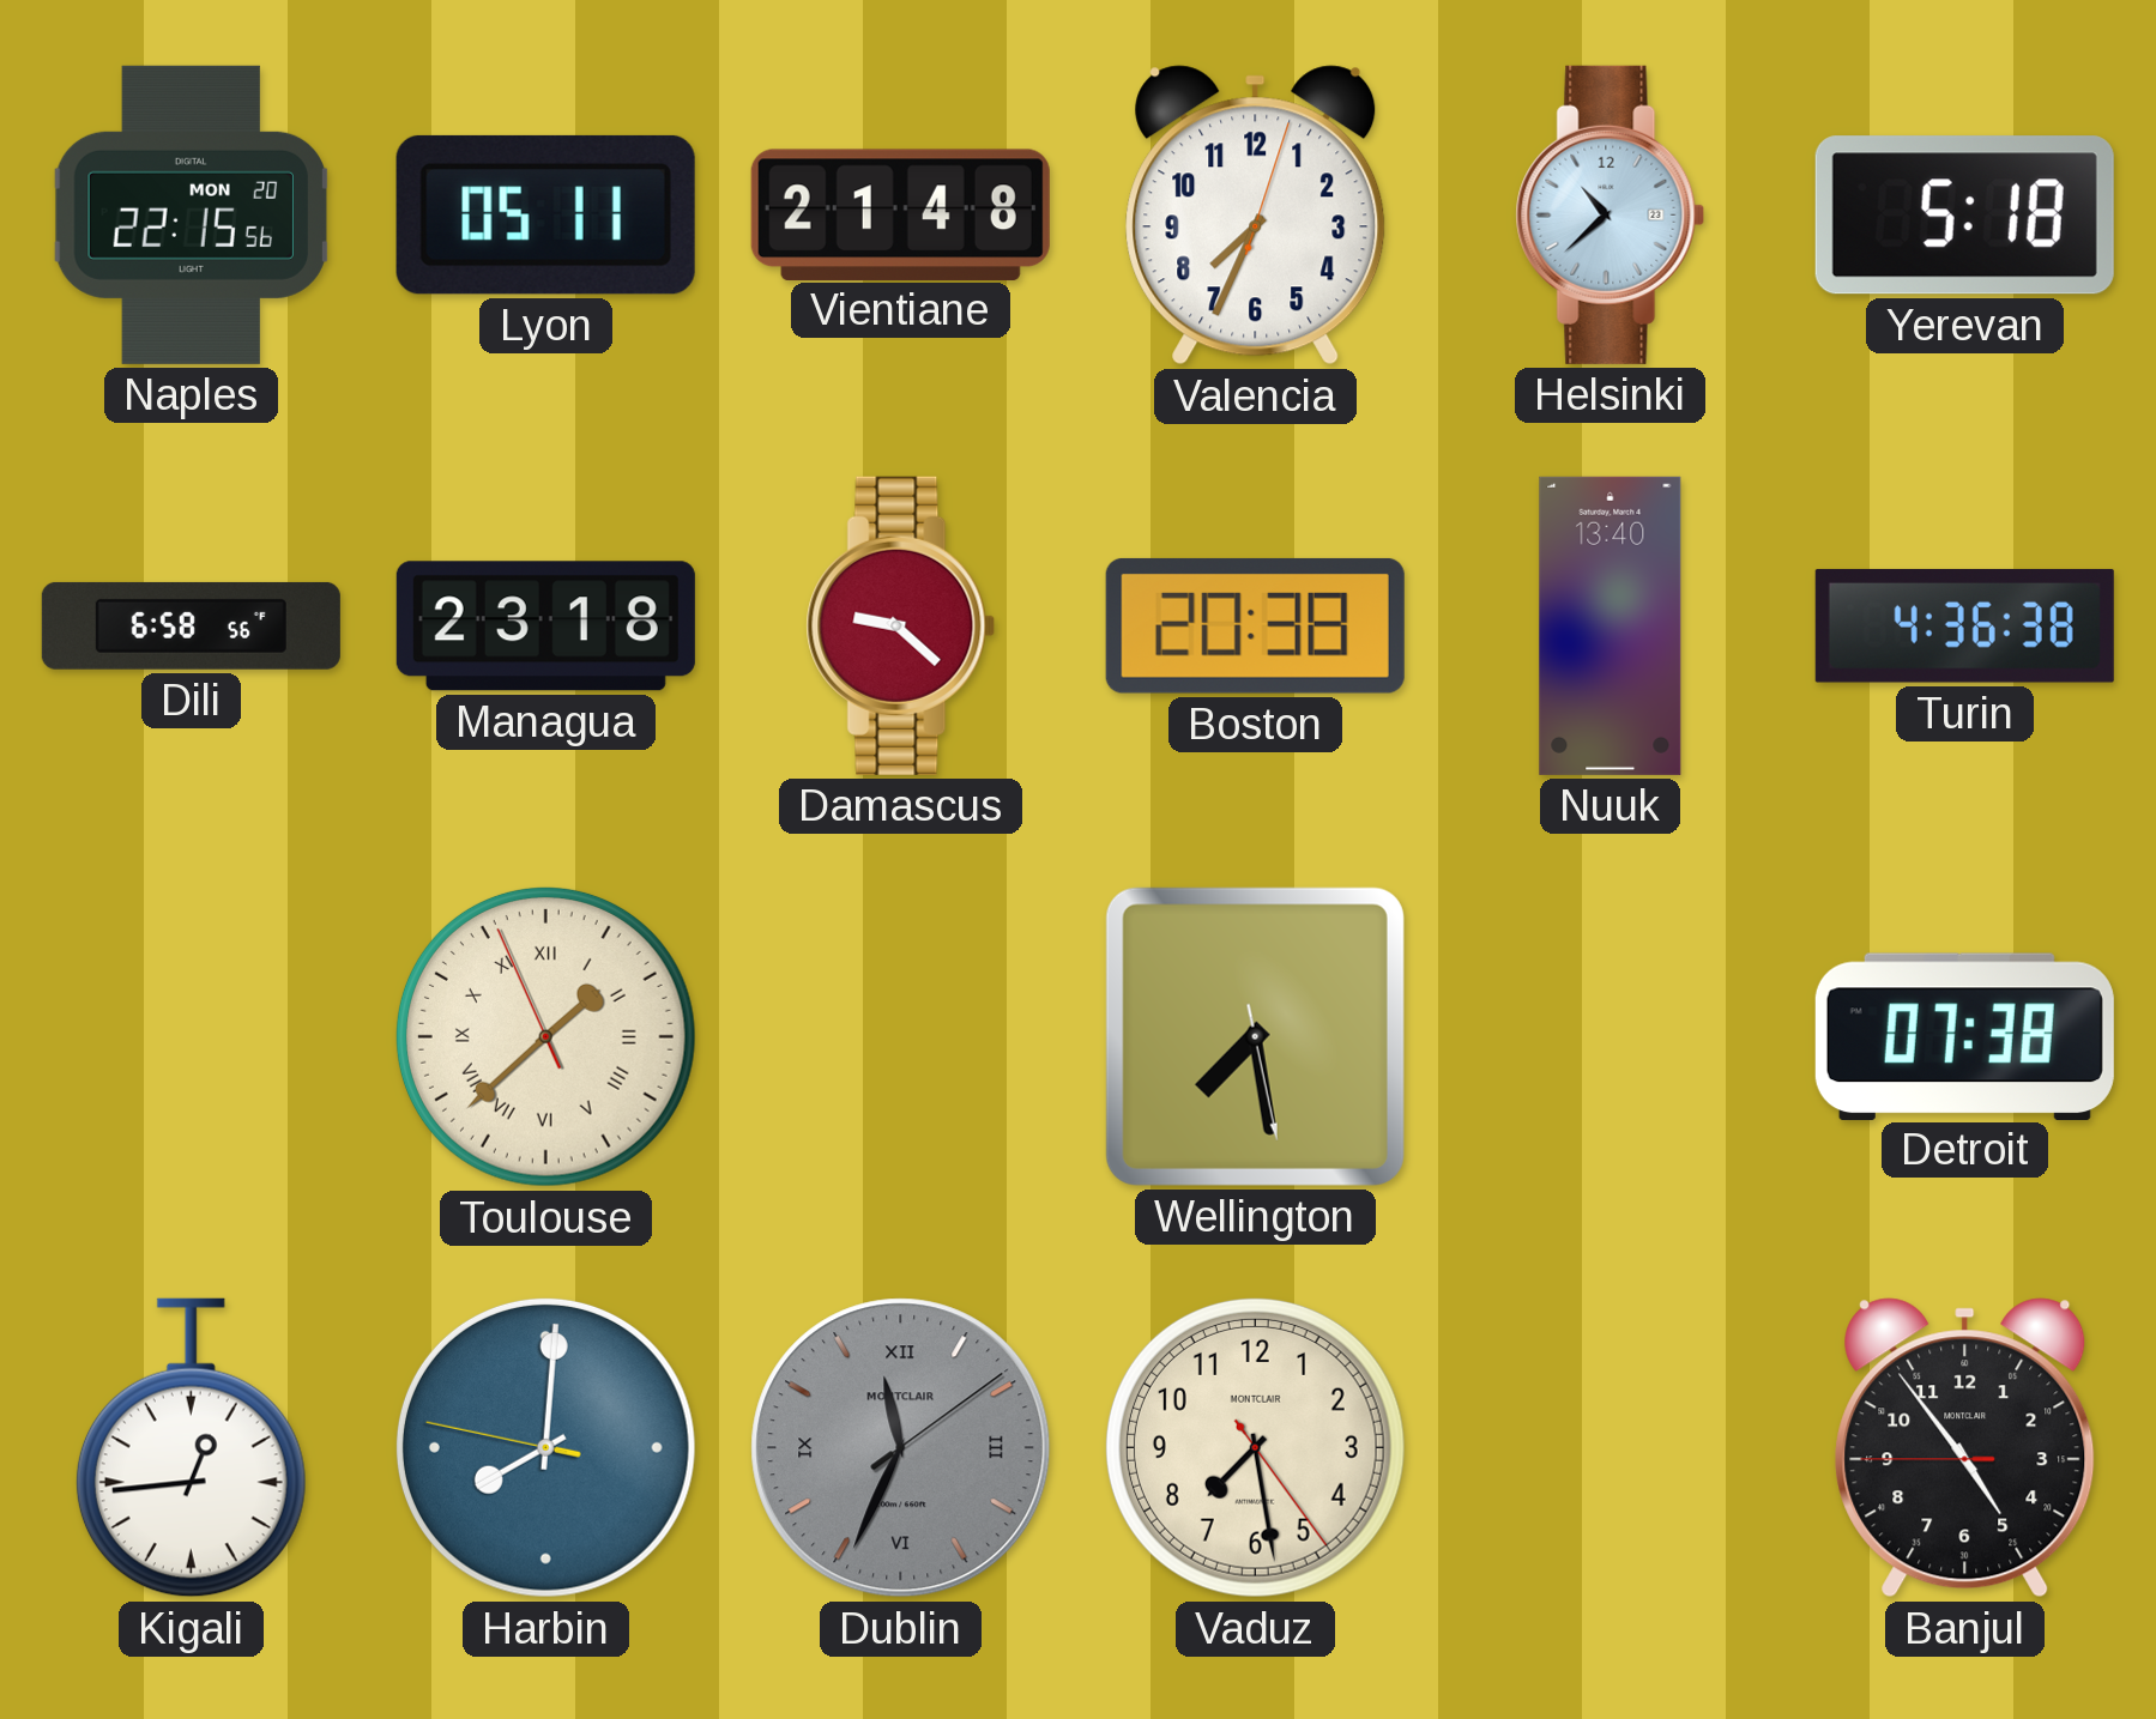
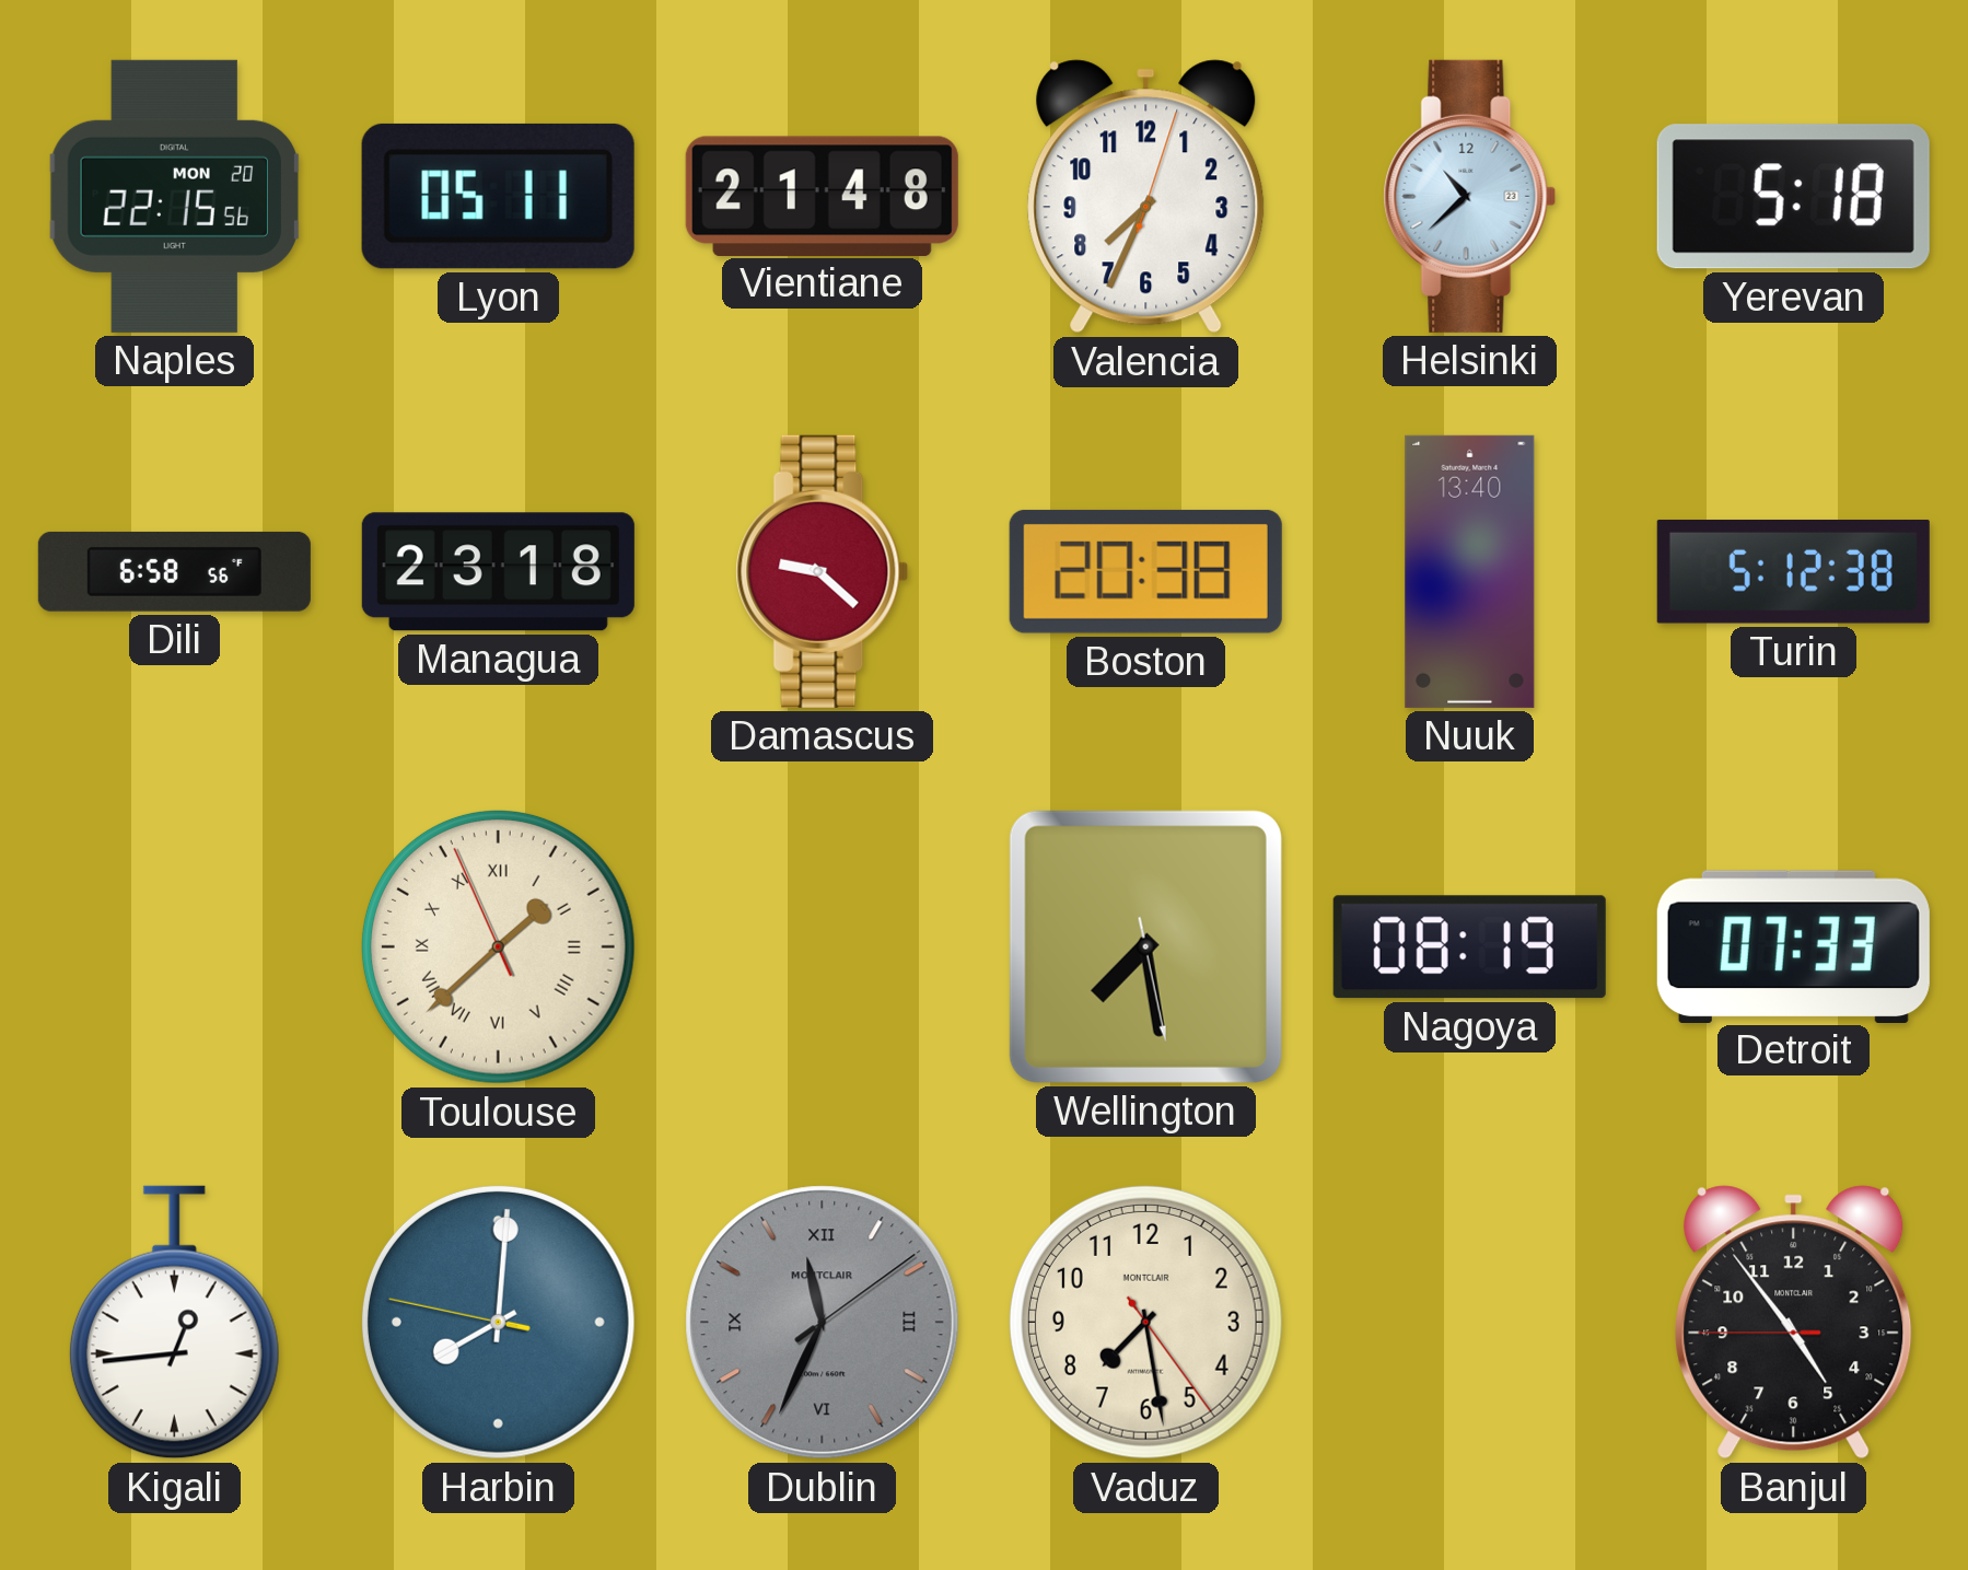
Turin: 4:36 -> 5:12 (1793, 571)
Nagoya: none -> 08:19 (1469, 947)
Detroit: 07:38 -> 07:33 (1793, 946)
